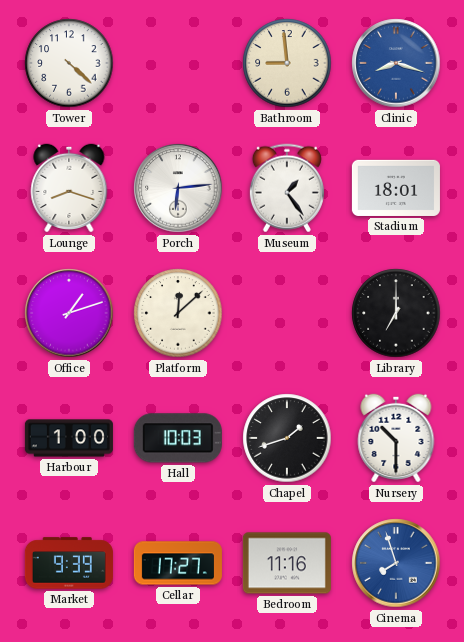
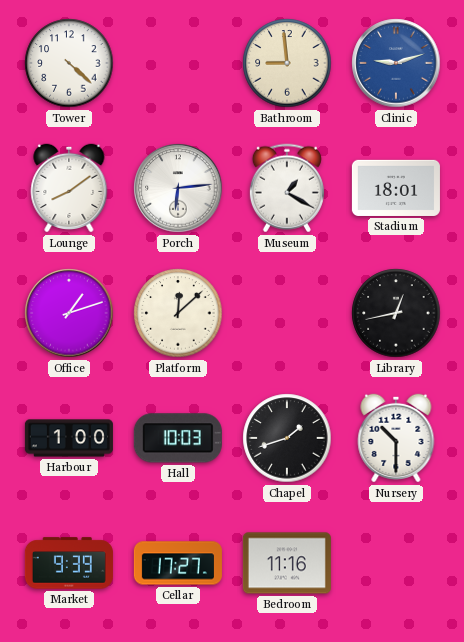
Clinic: 8:18 -> 9:12 (396, 63)
Lounge: 8:18 -> 8:09 (69, 188)
Museum: 1:24 -> 1:20 (287, 188)
Library: 7:00 -> 12:43 (396, 313)
Cinema: 7:57 -> none (396, 563)
